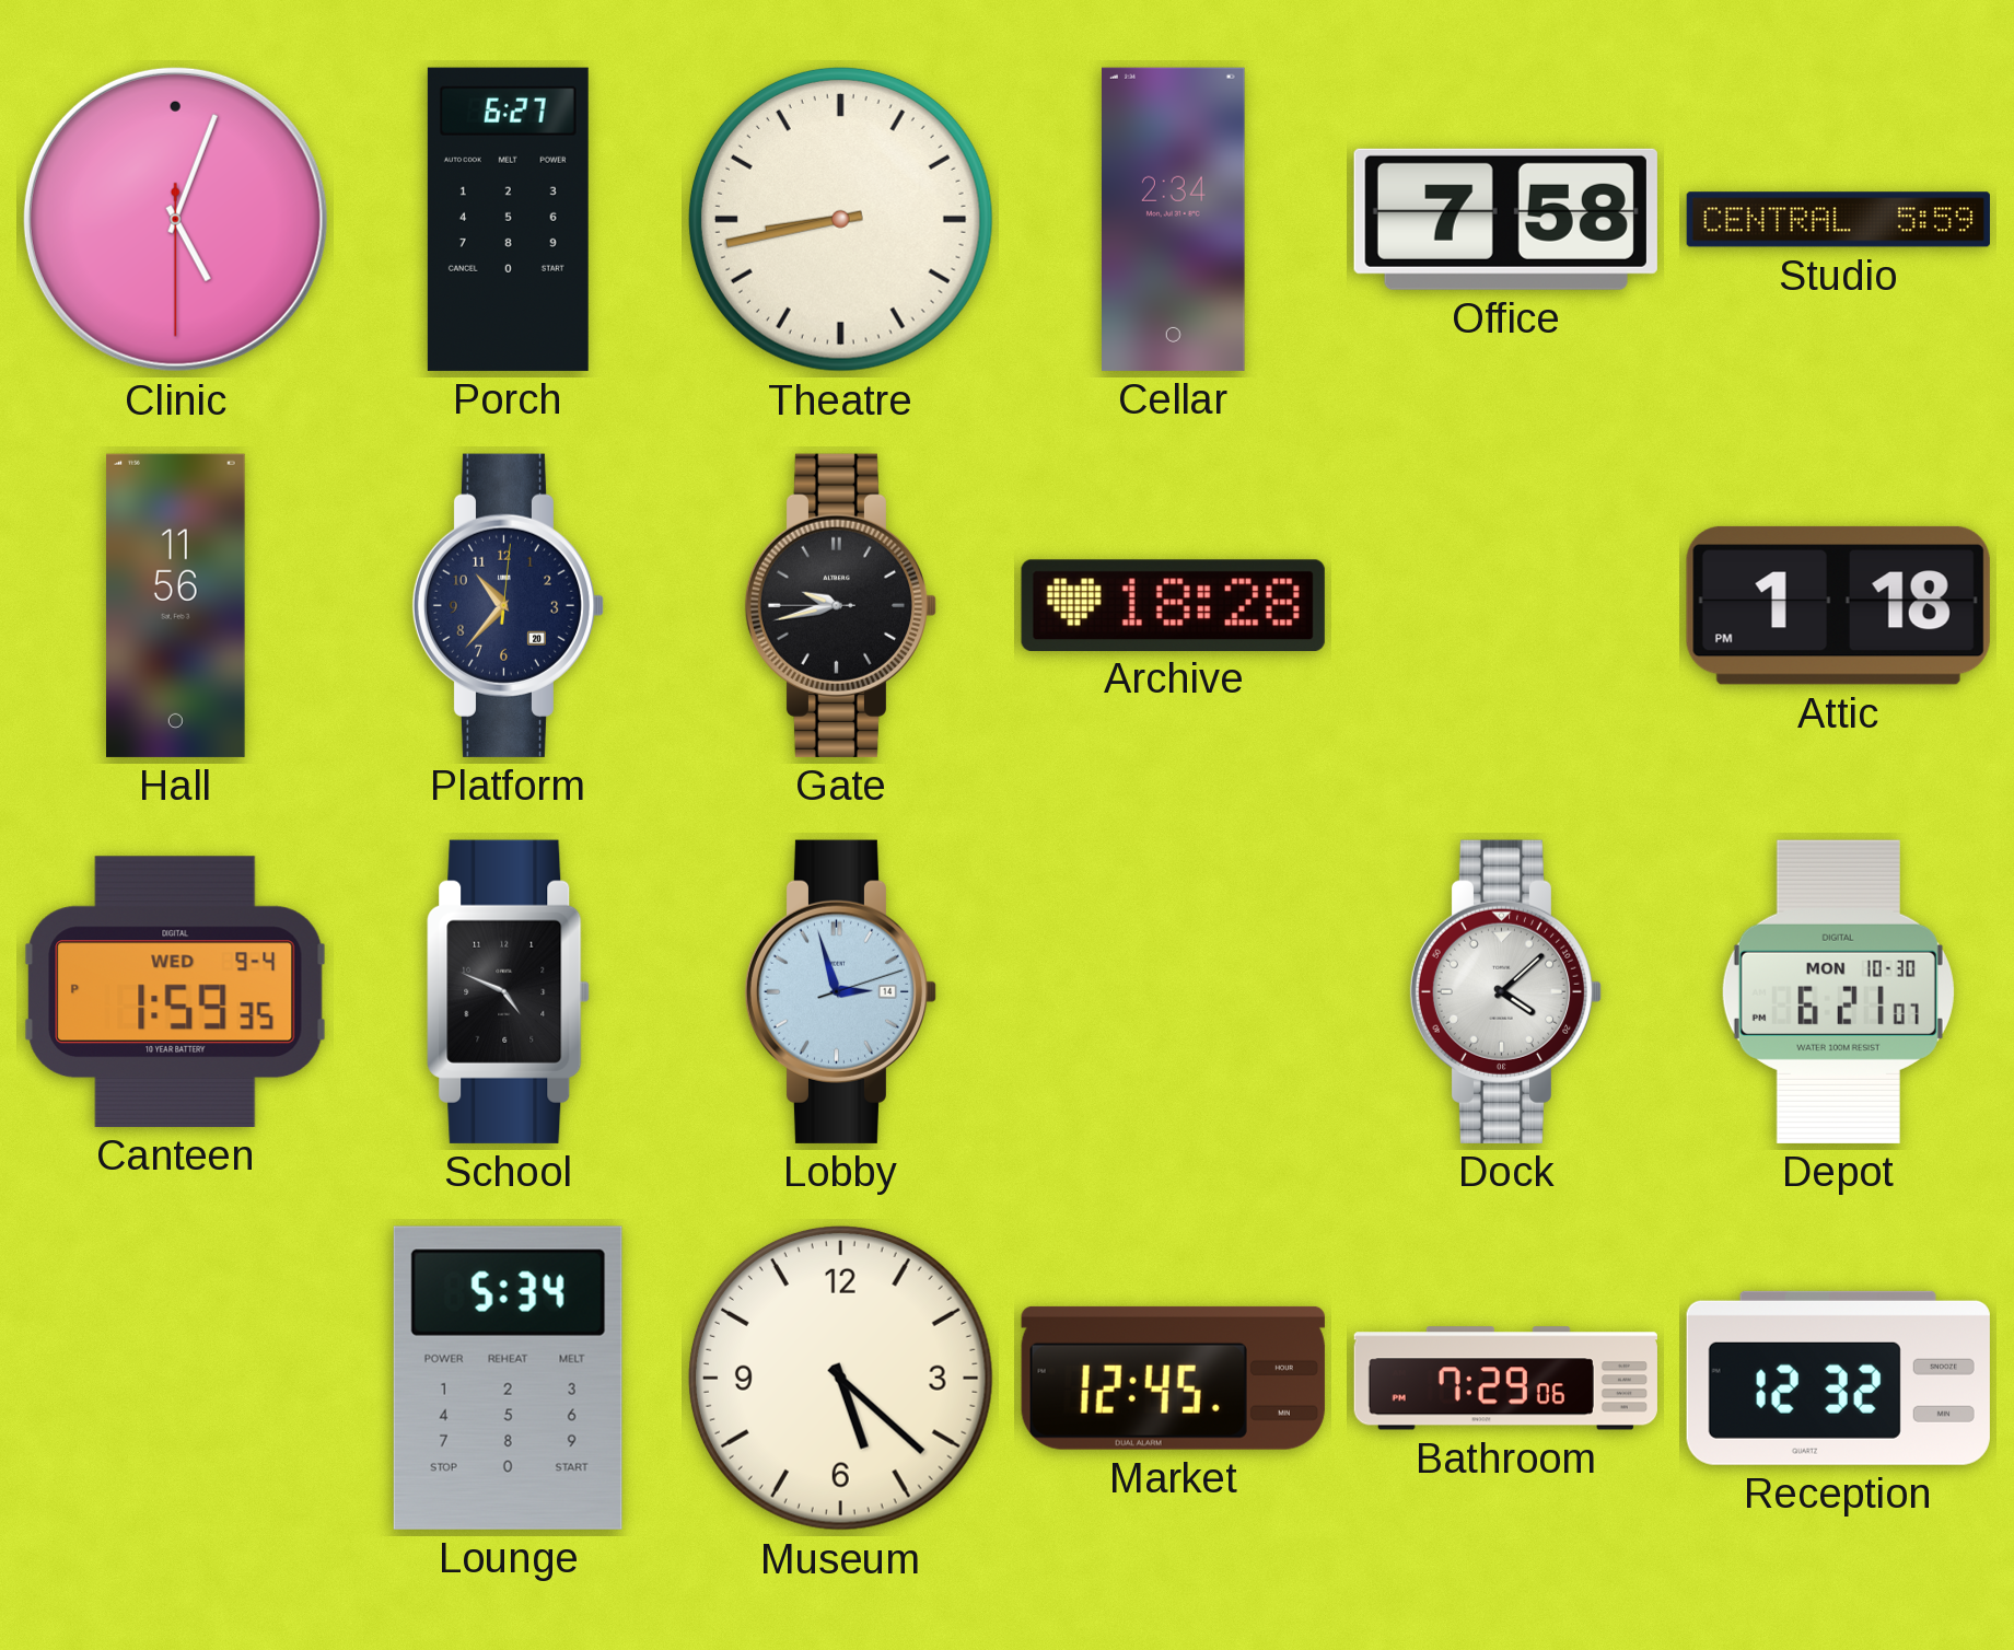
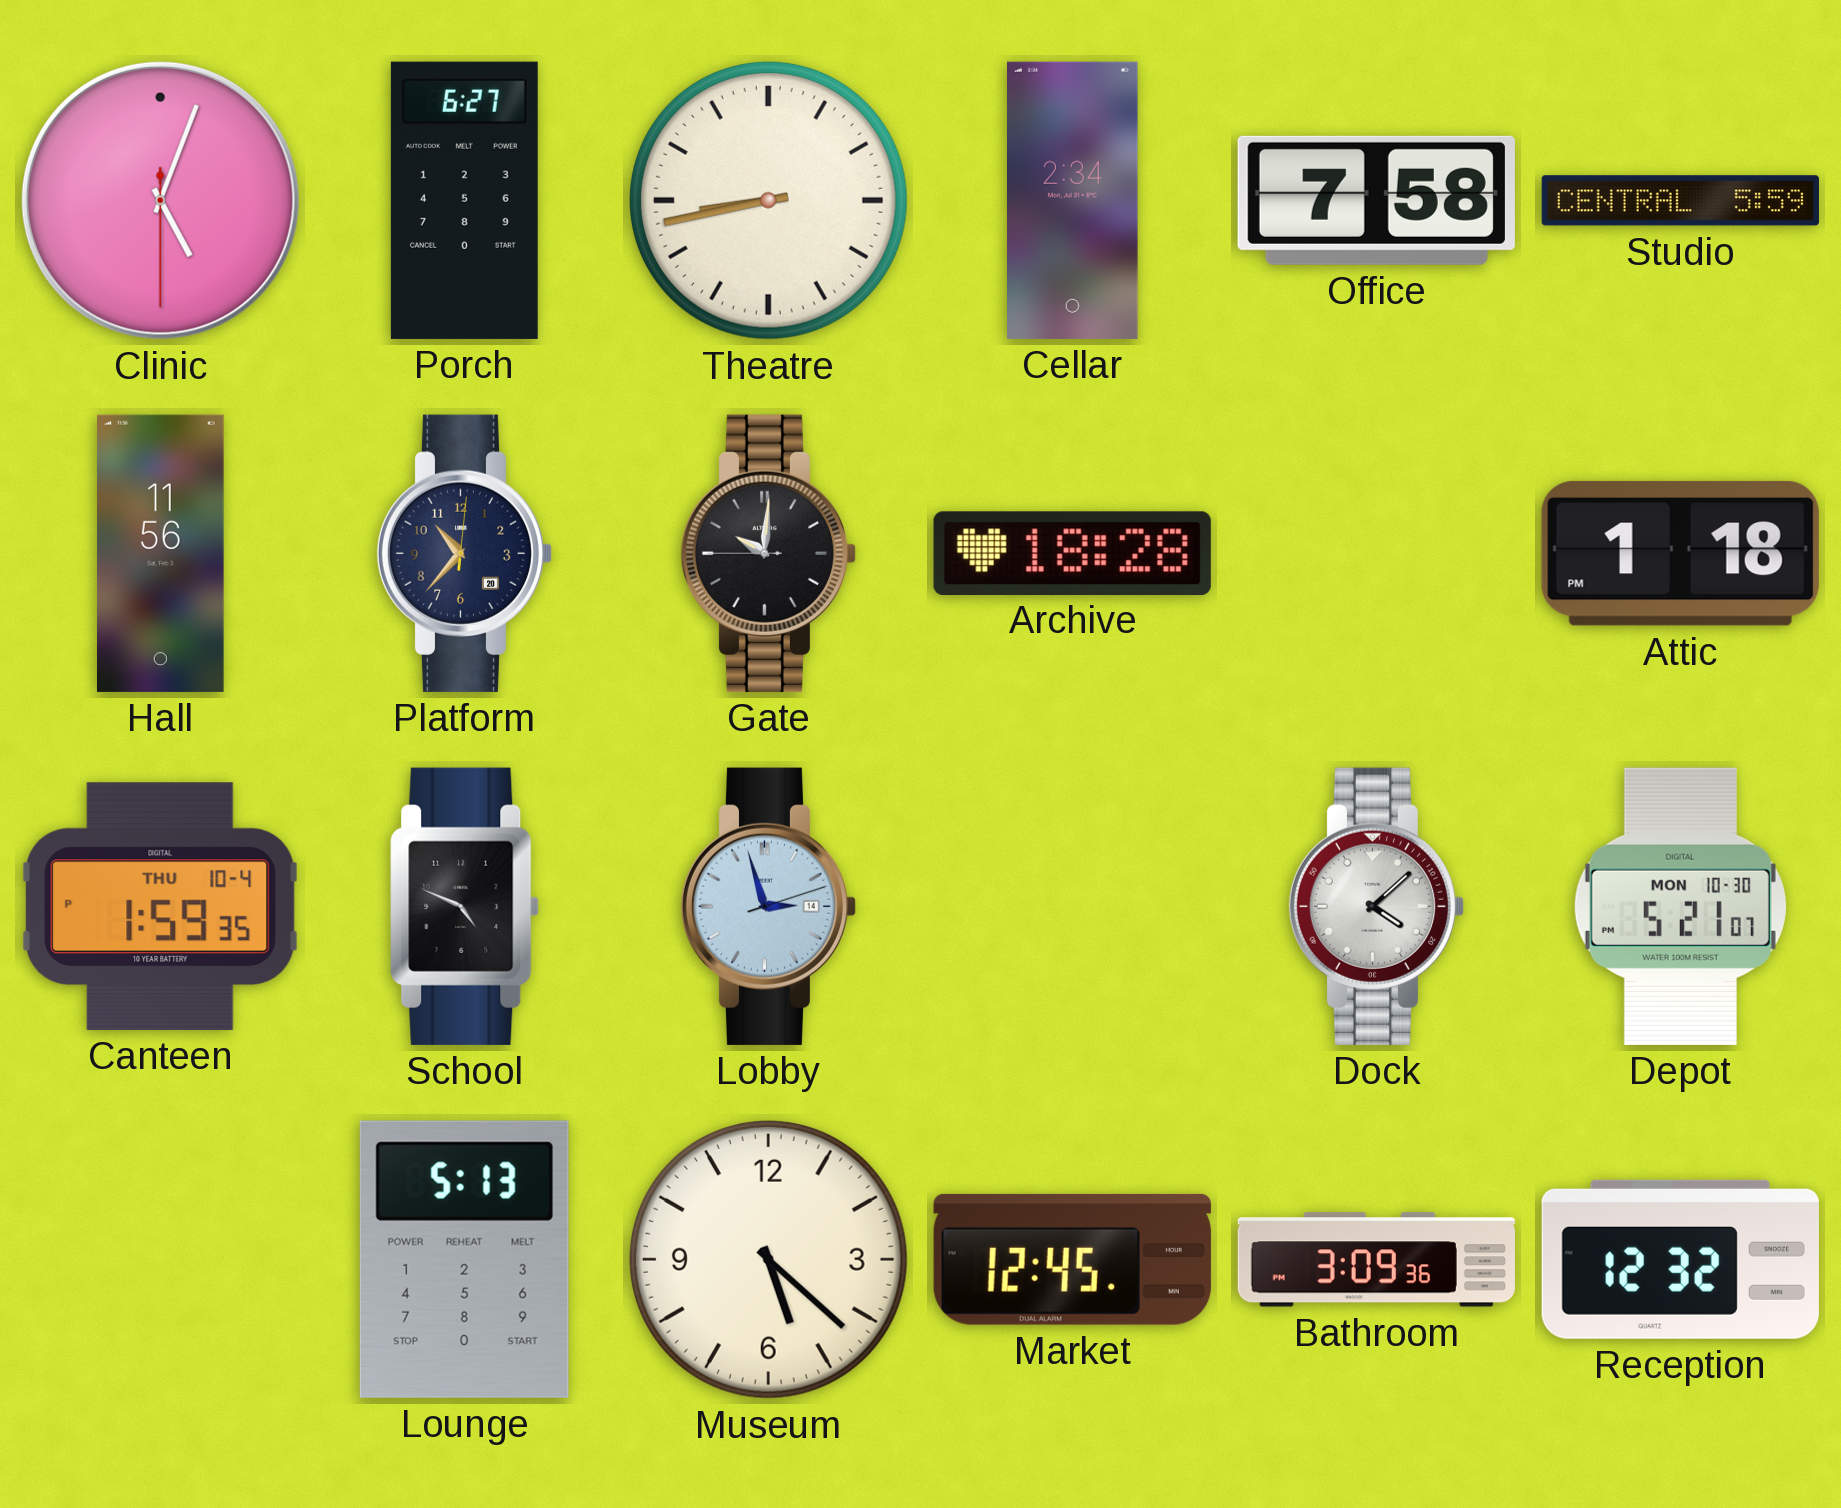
Gate: 9:42 -> 10:00 (769, 553)
Canteen date: WED 9-4 -> THU 10-4 (161, 906)
Depot: 6:21 -> 5:21 (1680, 906)
Lounge: 5:34 -> 5:13 (464, 1259)
Bathroom: 7:29 -> 3:09 (1376, 1260)
